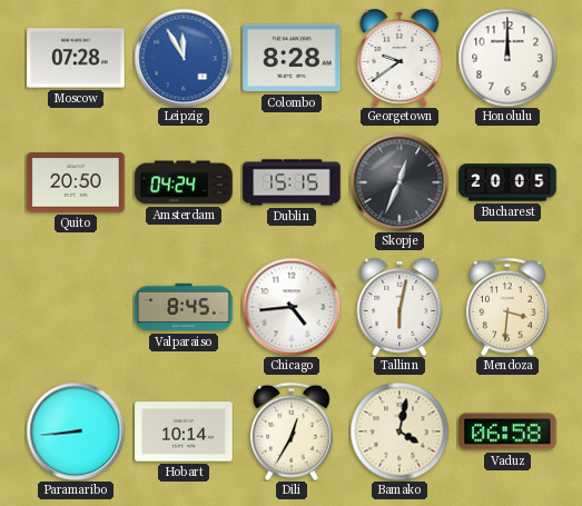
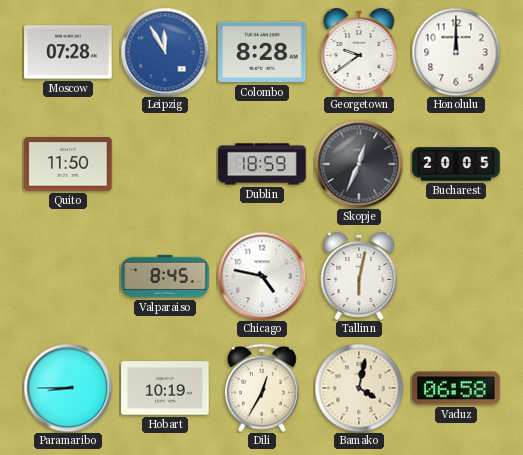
Quito: 20:50 -> 11:50 (68, 164)
Amsterdam: 04:24 -> none (184, 182)
Dublin: 15:15 -> 18:59 (262, 164)
Chicago: 4:44 -> 4:47 (262, 276)
Mendoza: 3:31 -> none (509, 307)
Paramaribo: 8:44 -> 8:45 (68, 388)
Hobart: 10:14 -> 10:19 (165, 388)
